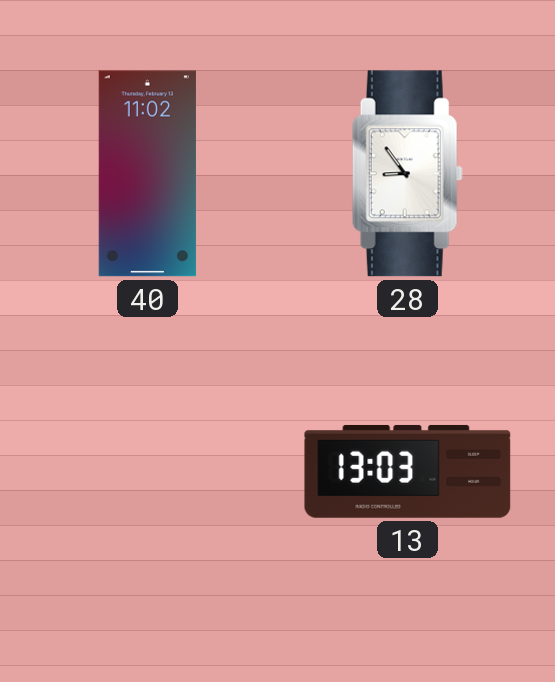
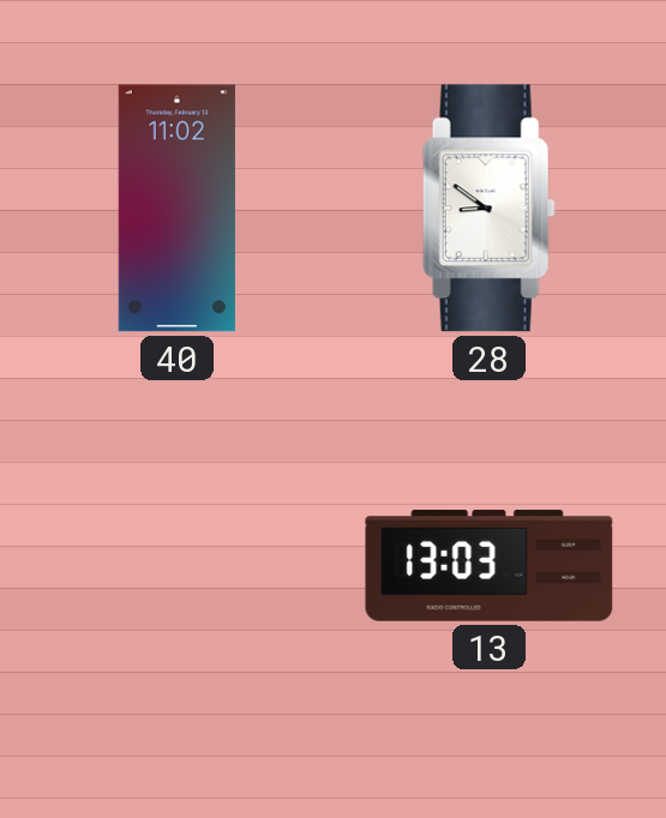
28: 8:54 -> 8:51 (488, 209)
